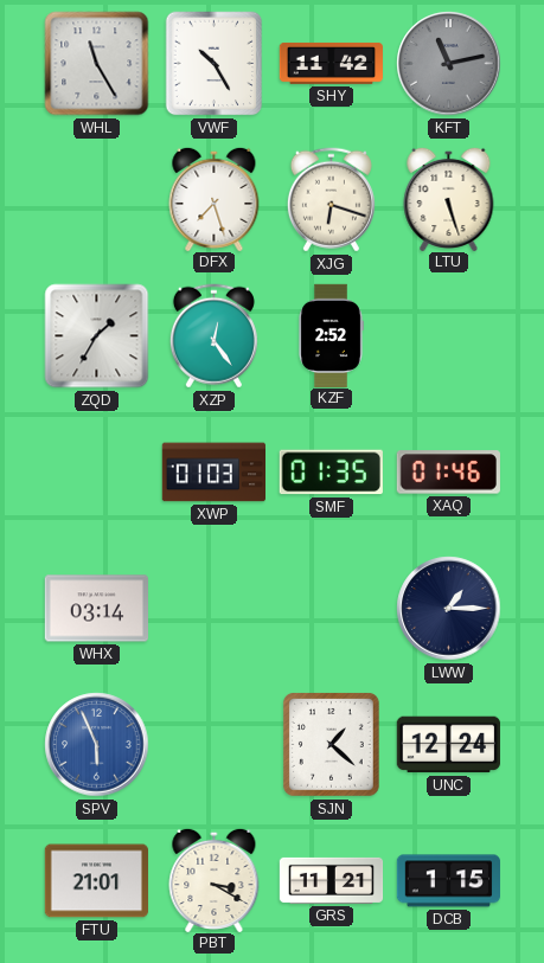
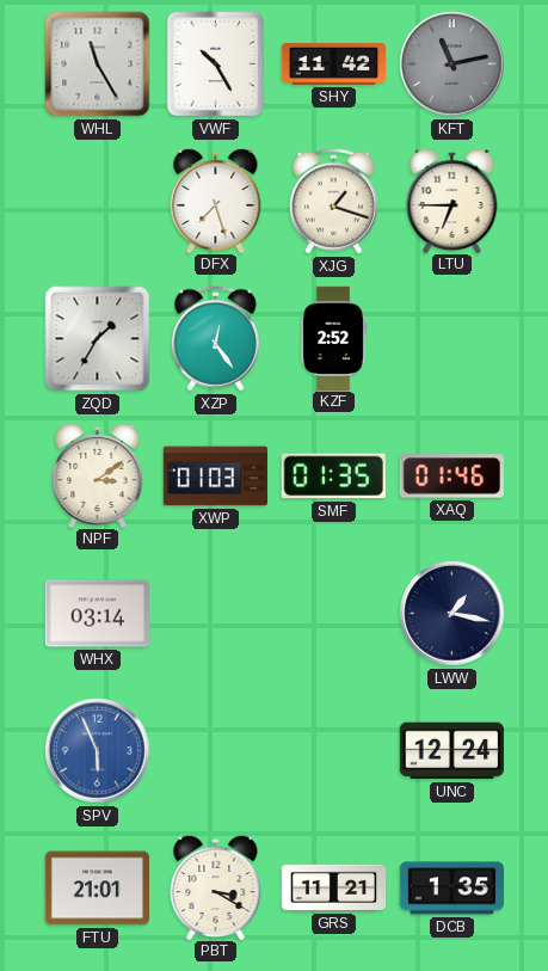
XJG: 6:18 -> 1:18 (333, 202)
LTU: 5:27 -> 6:45 (452, 199)
NPF: none -> 3:09 (98, 474)
LWW: 1:15 -> 1:17 (452, 614)
SJN: 1:22 -> none (331, 744)
DCB: 1:15 -> 1:35 (451, 889)
